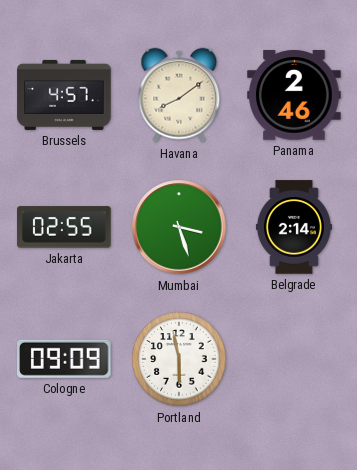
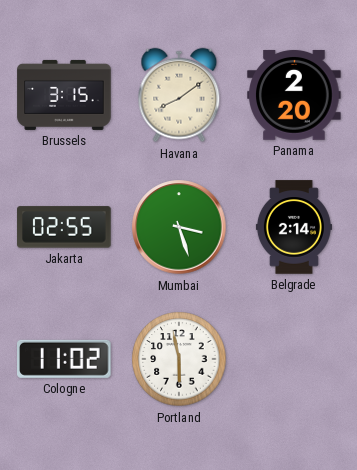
Brussels: 4:57 -> 3:15 (64, 95)
Panama: 2:46 -> 2:20 (294, 95)
Cologne: 09:09 -> 11:02 (64, 359)
